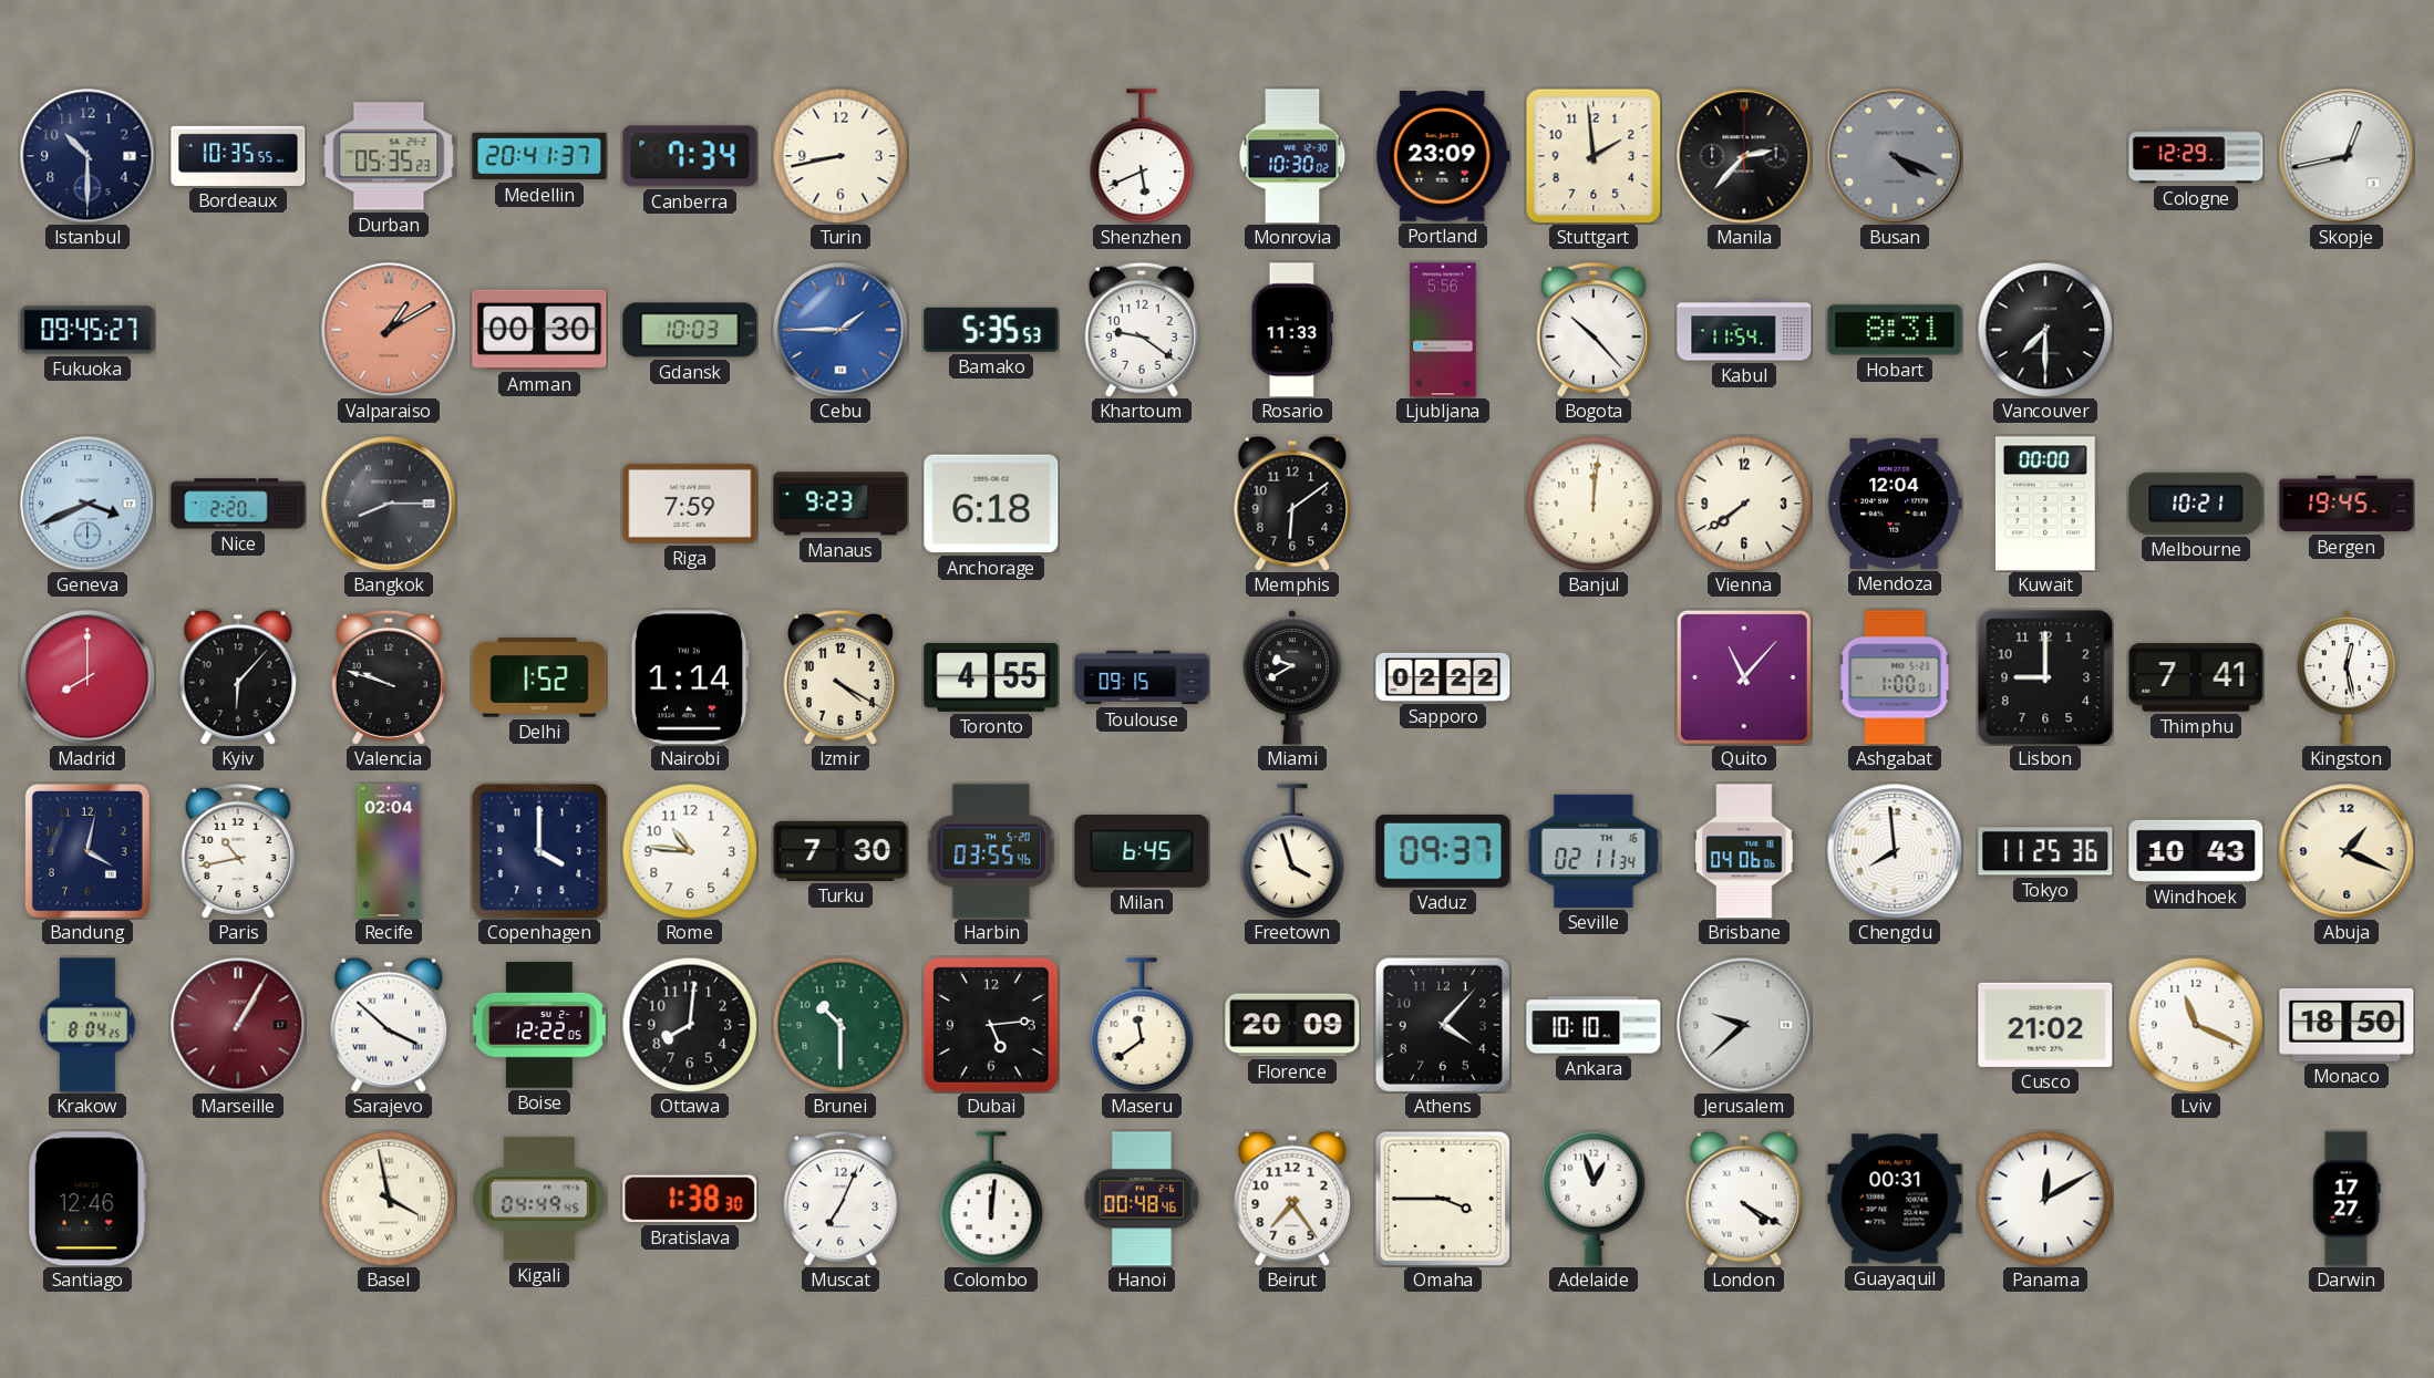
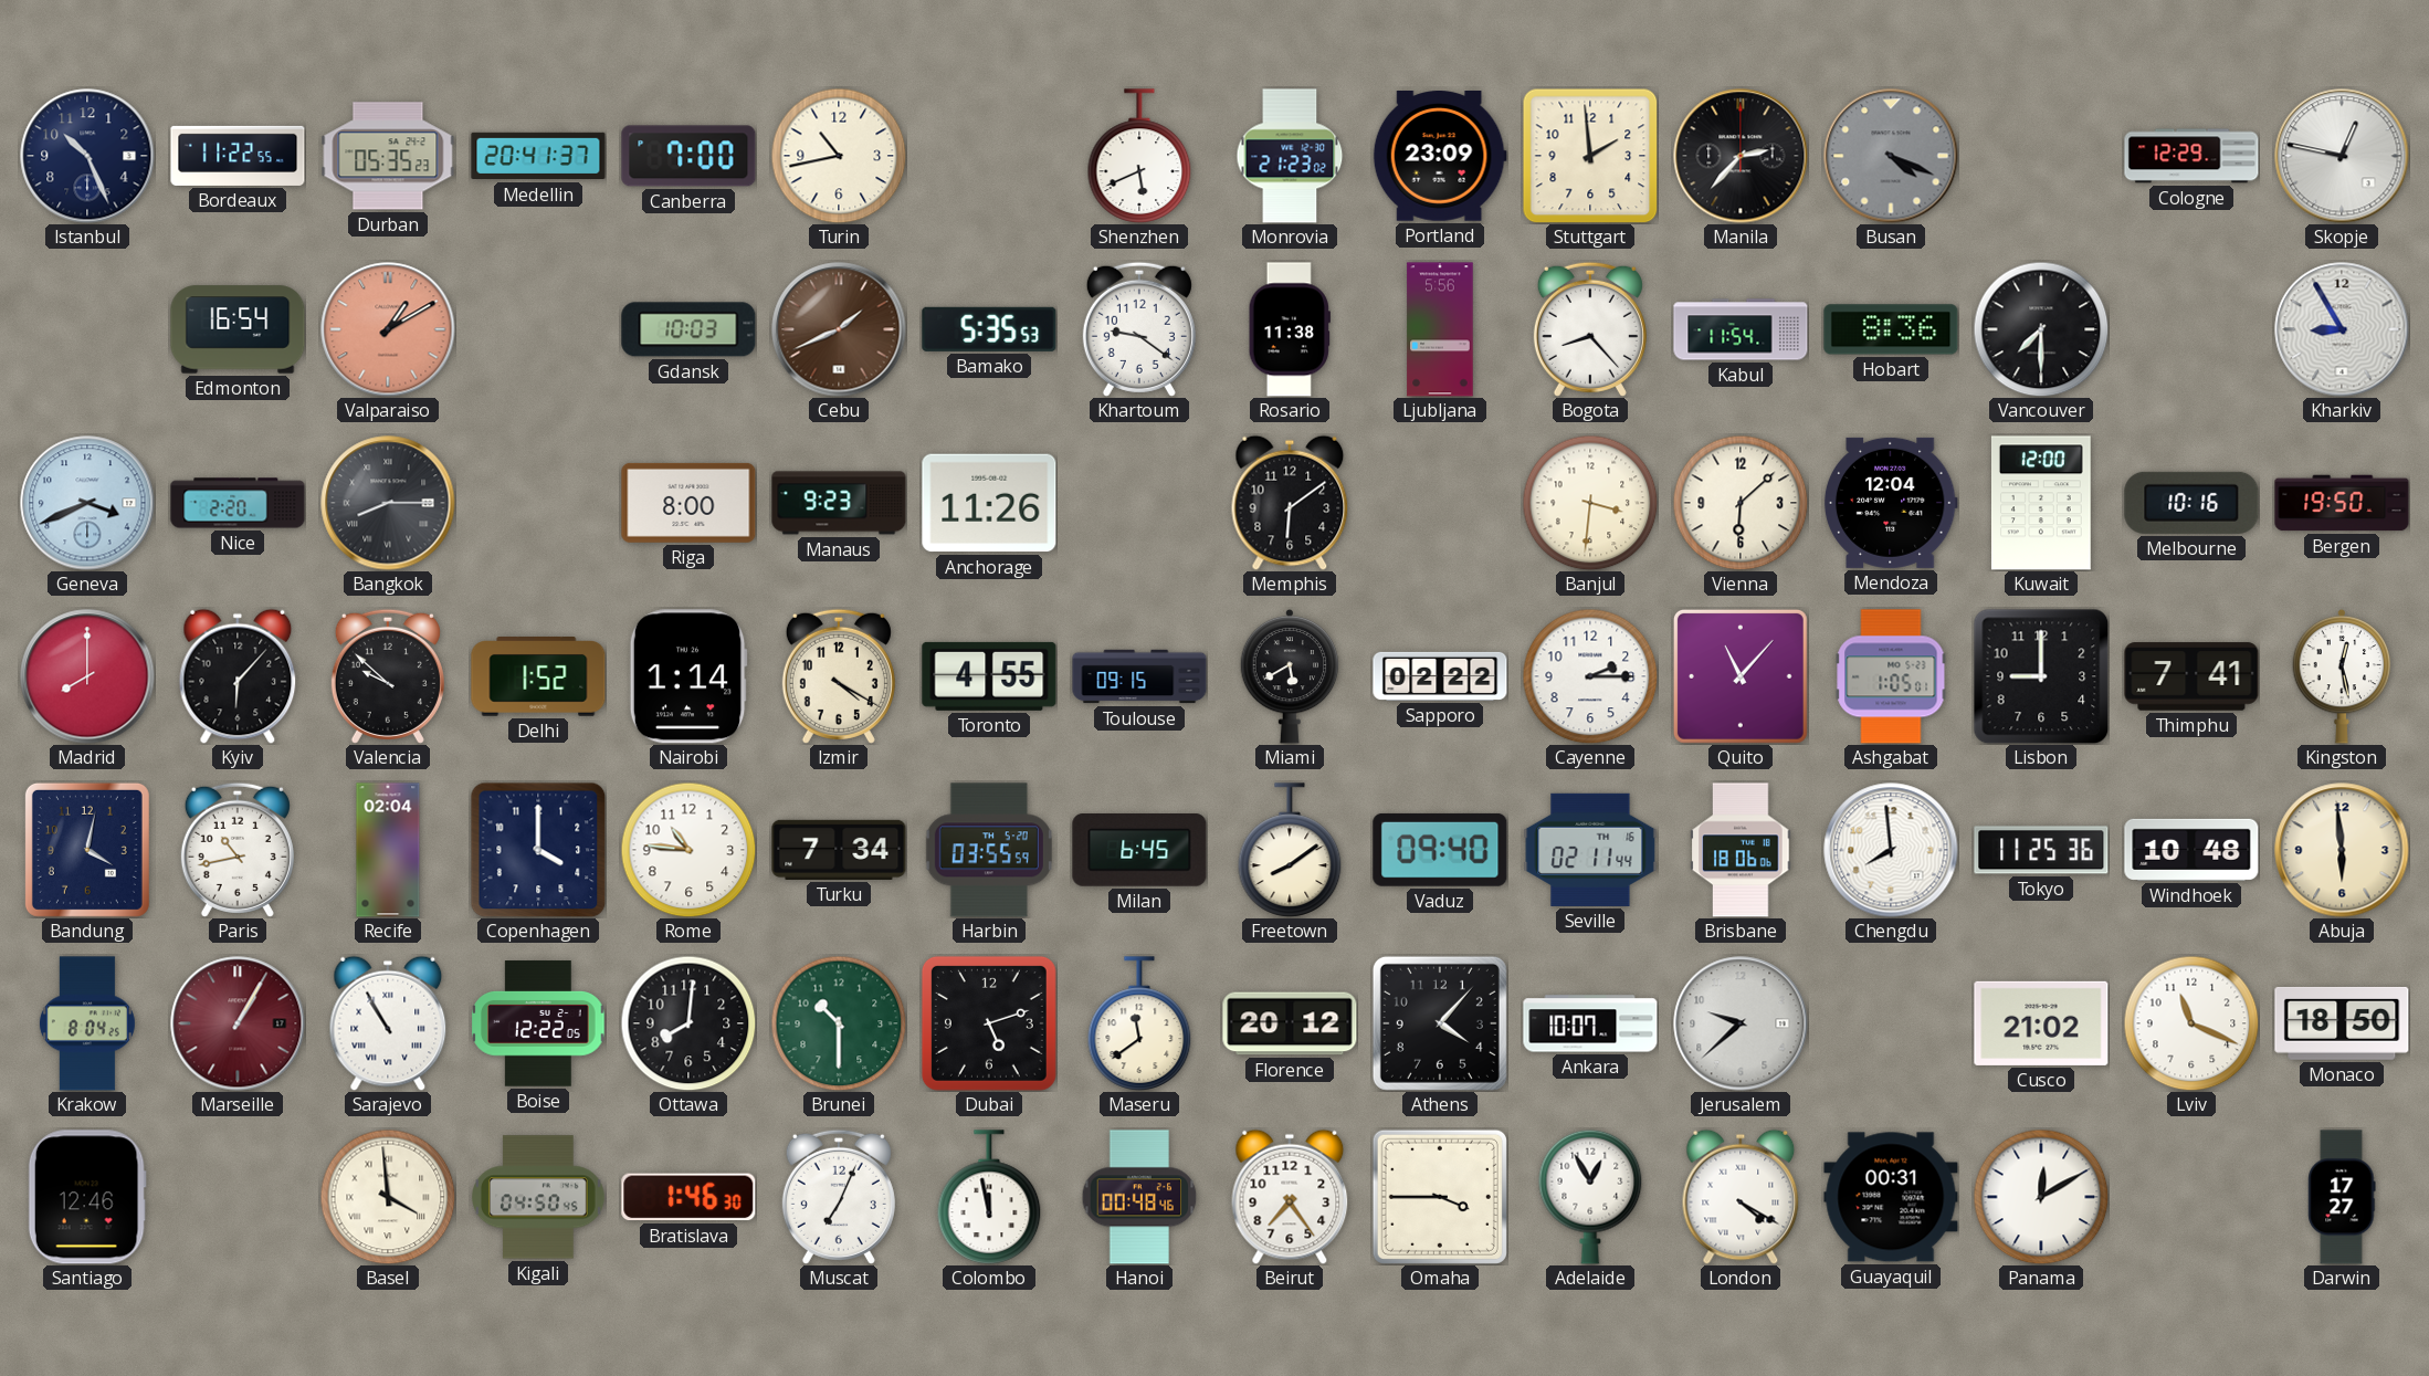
Istanbul: 10:30 -> 10:26 (87, 156)
Bordeaux: 10:35 -> 11:22 (238, 156)
Canberra: 7:34 -> 7:00 (688, 156)
Turin: 8:43 -> 10:43 (839, 156)
Monrovia: 10:30 -> 21:23 (1290, 156)
Skopje: 12:43 -> 12:47 (2342, 156)
Fukuoka: 09:45 -> none (87, 330)
Edmonton: none -> 16:54 (238, 329)
Amman: 00:30 -> none (539, 330)
Cebu: 1:45 -> 1:41 (839, 329)
Cebu dial: blue -> brown (839, 329)
Rosario: 11:33 -> 11:38 (1290, 329)
Bogota: 10:23 -> 8:23 (1590, 329)
Hobart: 8:31 -> 8:36 (1891, 329)
Kharkiv: none -> 8:55 (2342, 329)
Riga: 7:59 -> 8:00 (688, 503)
Anchorage: 6:18 -> 11:26 (989, 503)
Banjul: 12:01 -> 3:31 (1590, 503)
Vienna: 7:39 -> 6:08 (1741, 503)
Kuwait: 00:00 -> 12:00 (2041, 503)
Melbourne: 10:21 -> 10:16 (2191, 503)
Bergen: 19:45 -> 19:50 (2342, 503)
Valencia: 9:48 -> 9:52 (388, 676)
Miami: 9:40 -> 5:40 (1290, 676)
Cayenne: none -> 2:15 (1590, 676)
Ashgabat: 1:00 -> 1:05 (1891, 676)
Turku: 7:30 -> 7:34 (839, 850)
Harbin: 03:55:46 -> 03:55:59 (989, 850)
Freetown: 3:57 -> 8:09 (1290, 850)
Vaduz: 09:37 -> 09:40 (1440, 850)
Seville: 02:11:34 -> 02:11:44 (1590, 850)
Brisbane: 04:06 -> 18:06 (1741, 850)
Windhoek: 10:43 -> 10:48 (2191, 850)
Abuja: 1:19 -> 5:59 (2342, 850)
Sarajevo: 3:52 -> 10:55 (388, 1023)
Dubai: 5:14 -> 5:12 (989, 1023)
Florence: 20:09 -> 20:12 (1290, 1023)
Ankara: 10:10 -> 10:07 (1590, 1023)
Basel: 3:58 -> 3:59 (388, 1197)
Kigali: 04:49 -> 04:50 (539, 1197)
Bratislava: 1:38 -> 1:46 (688, 1197)
Colombo: 12:01 -> 11:58 (989, 1197)
Adelaide: 12:57 -> 12:55 (1590, 1197)
